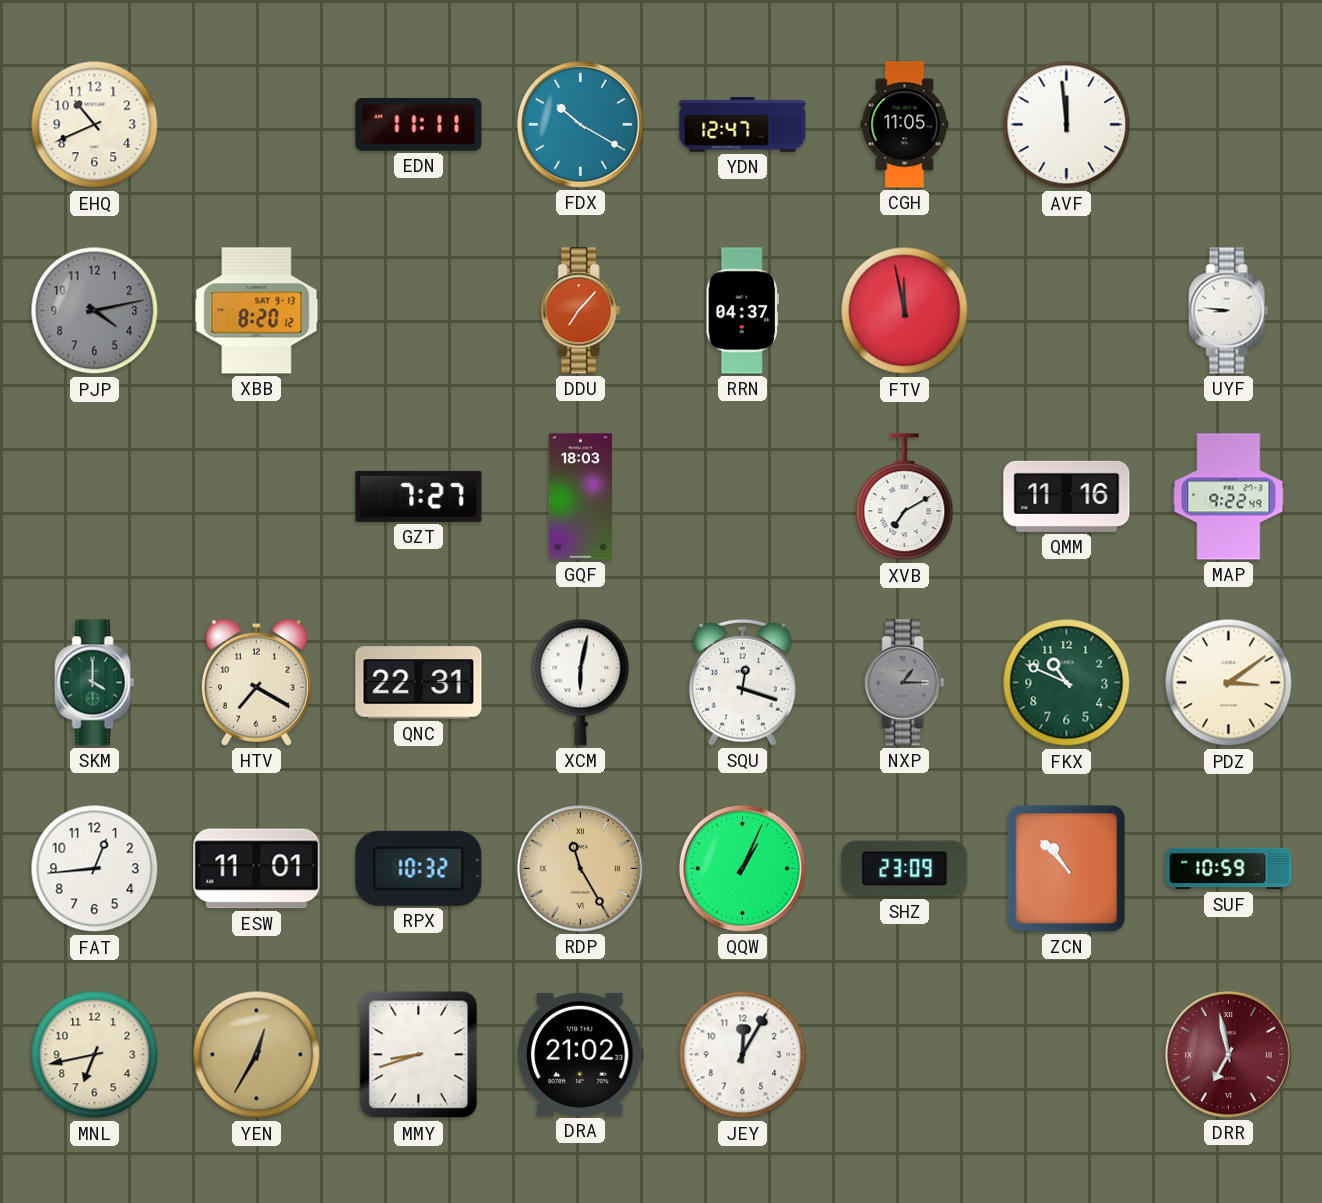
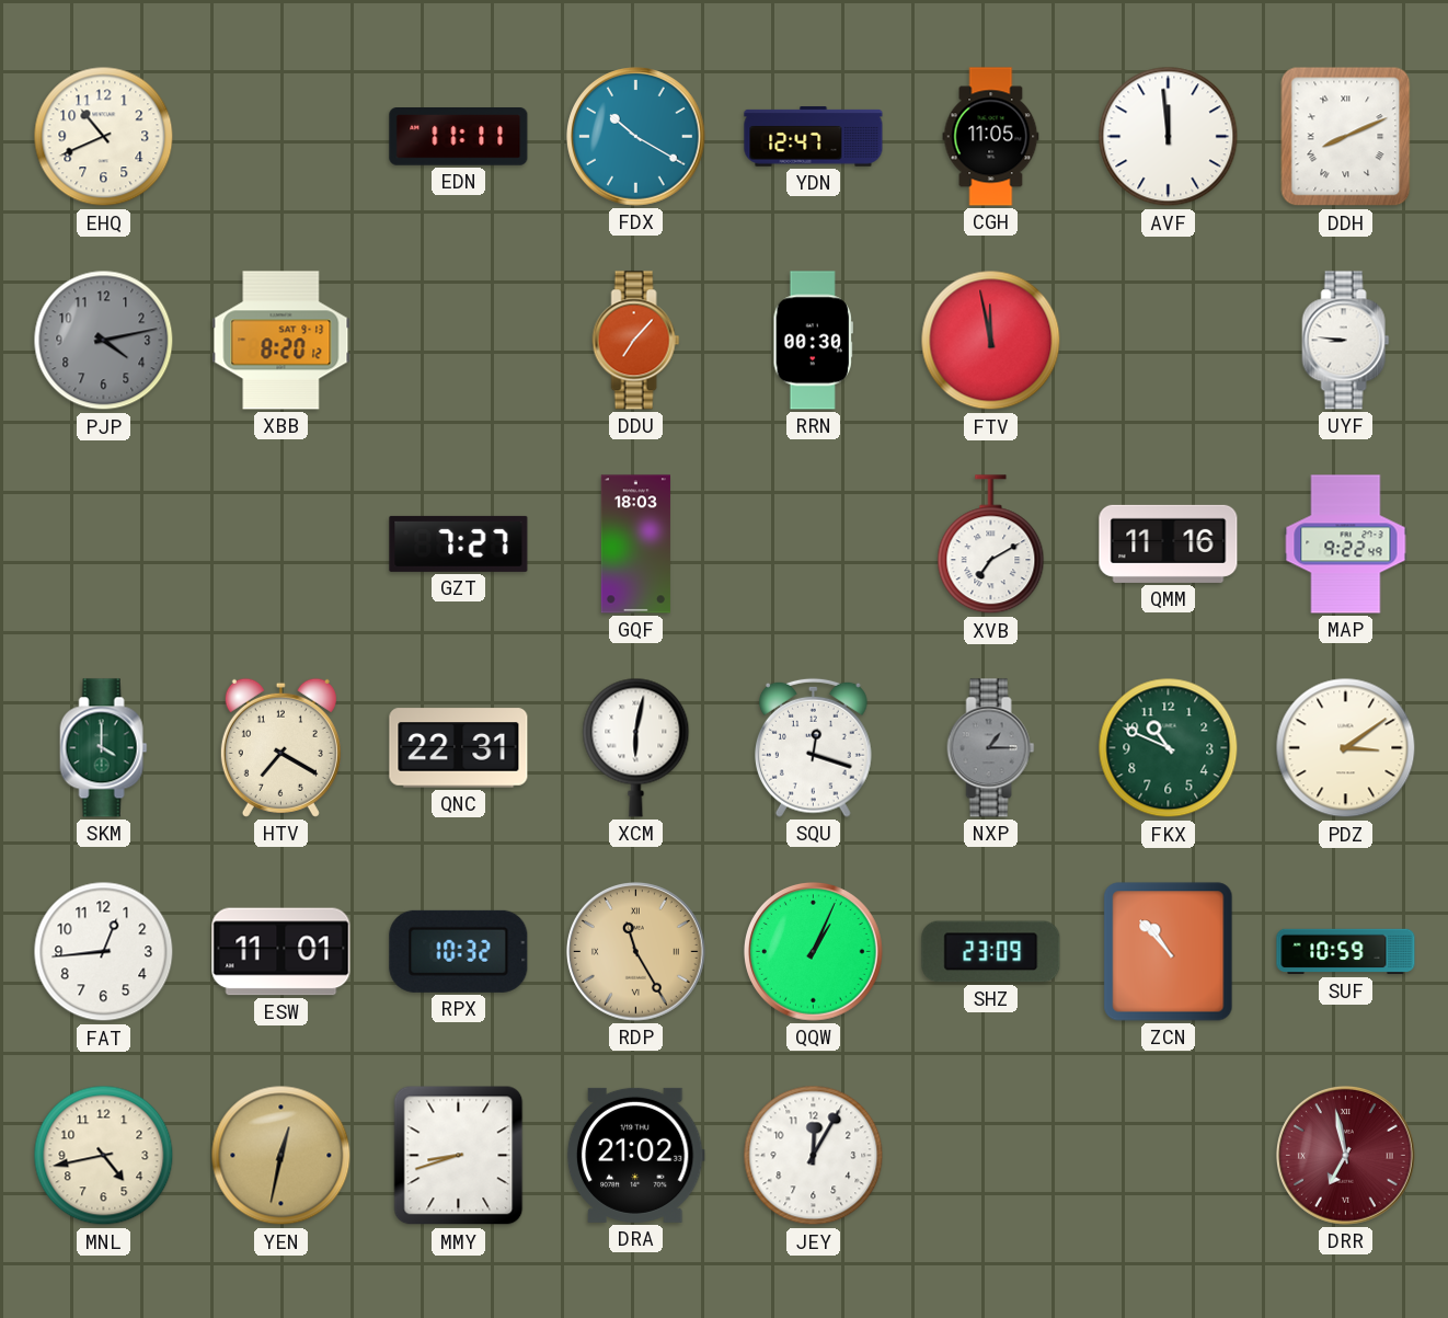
DDH: none -> 8:11 (1346, 137)
RRN: 04:37 -> 00:30 (813, 341)
MNL: 6:43 -> 4:43 (104, 1156)
YEN: 12:35 -> 12:32 (281, 1156)
